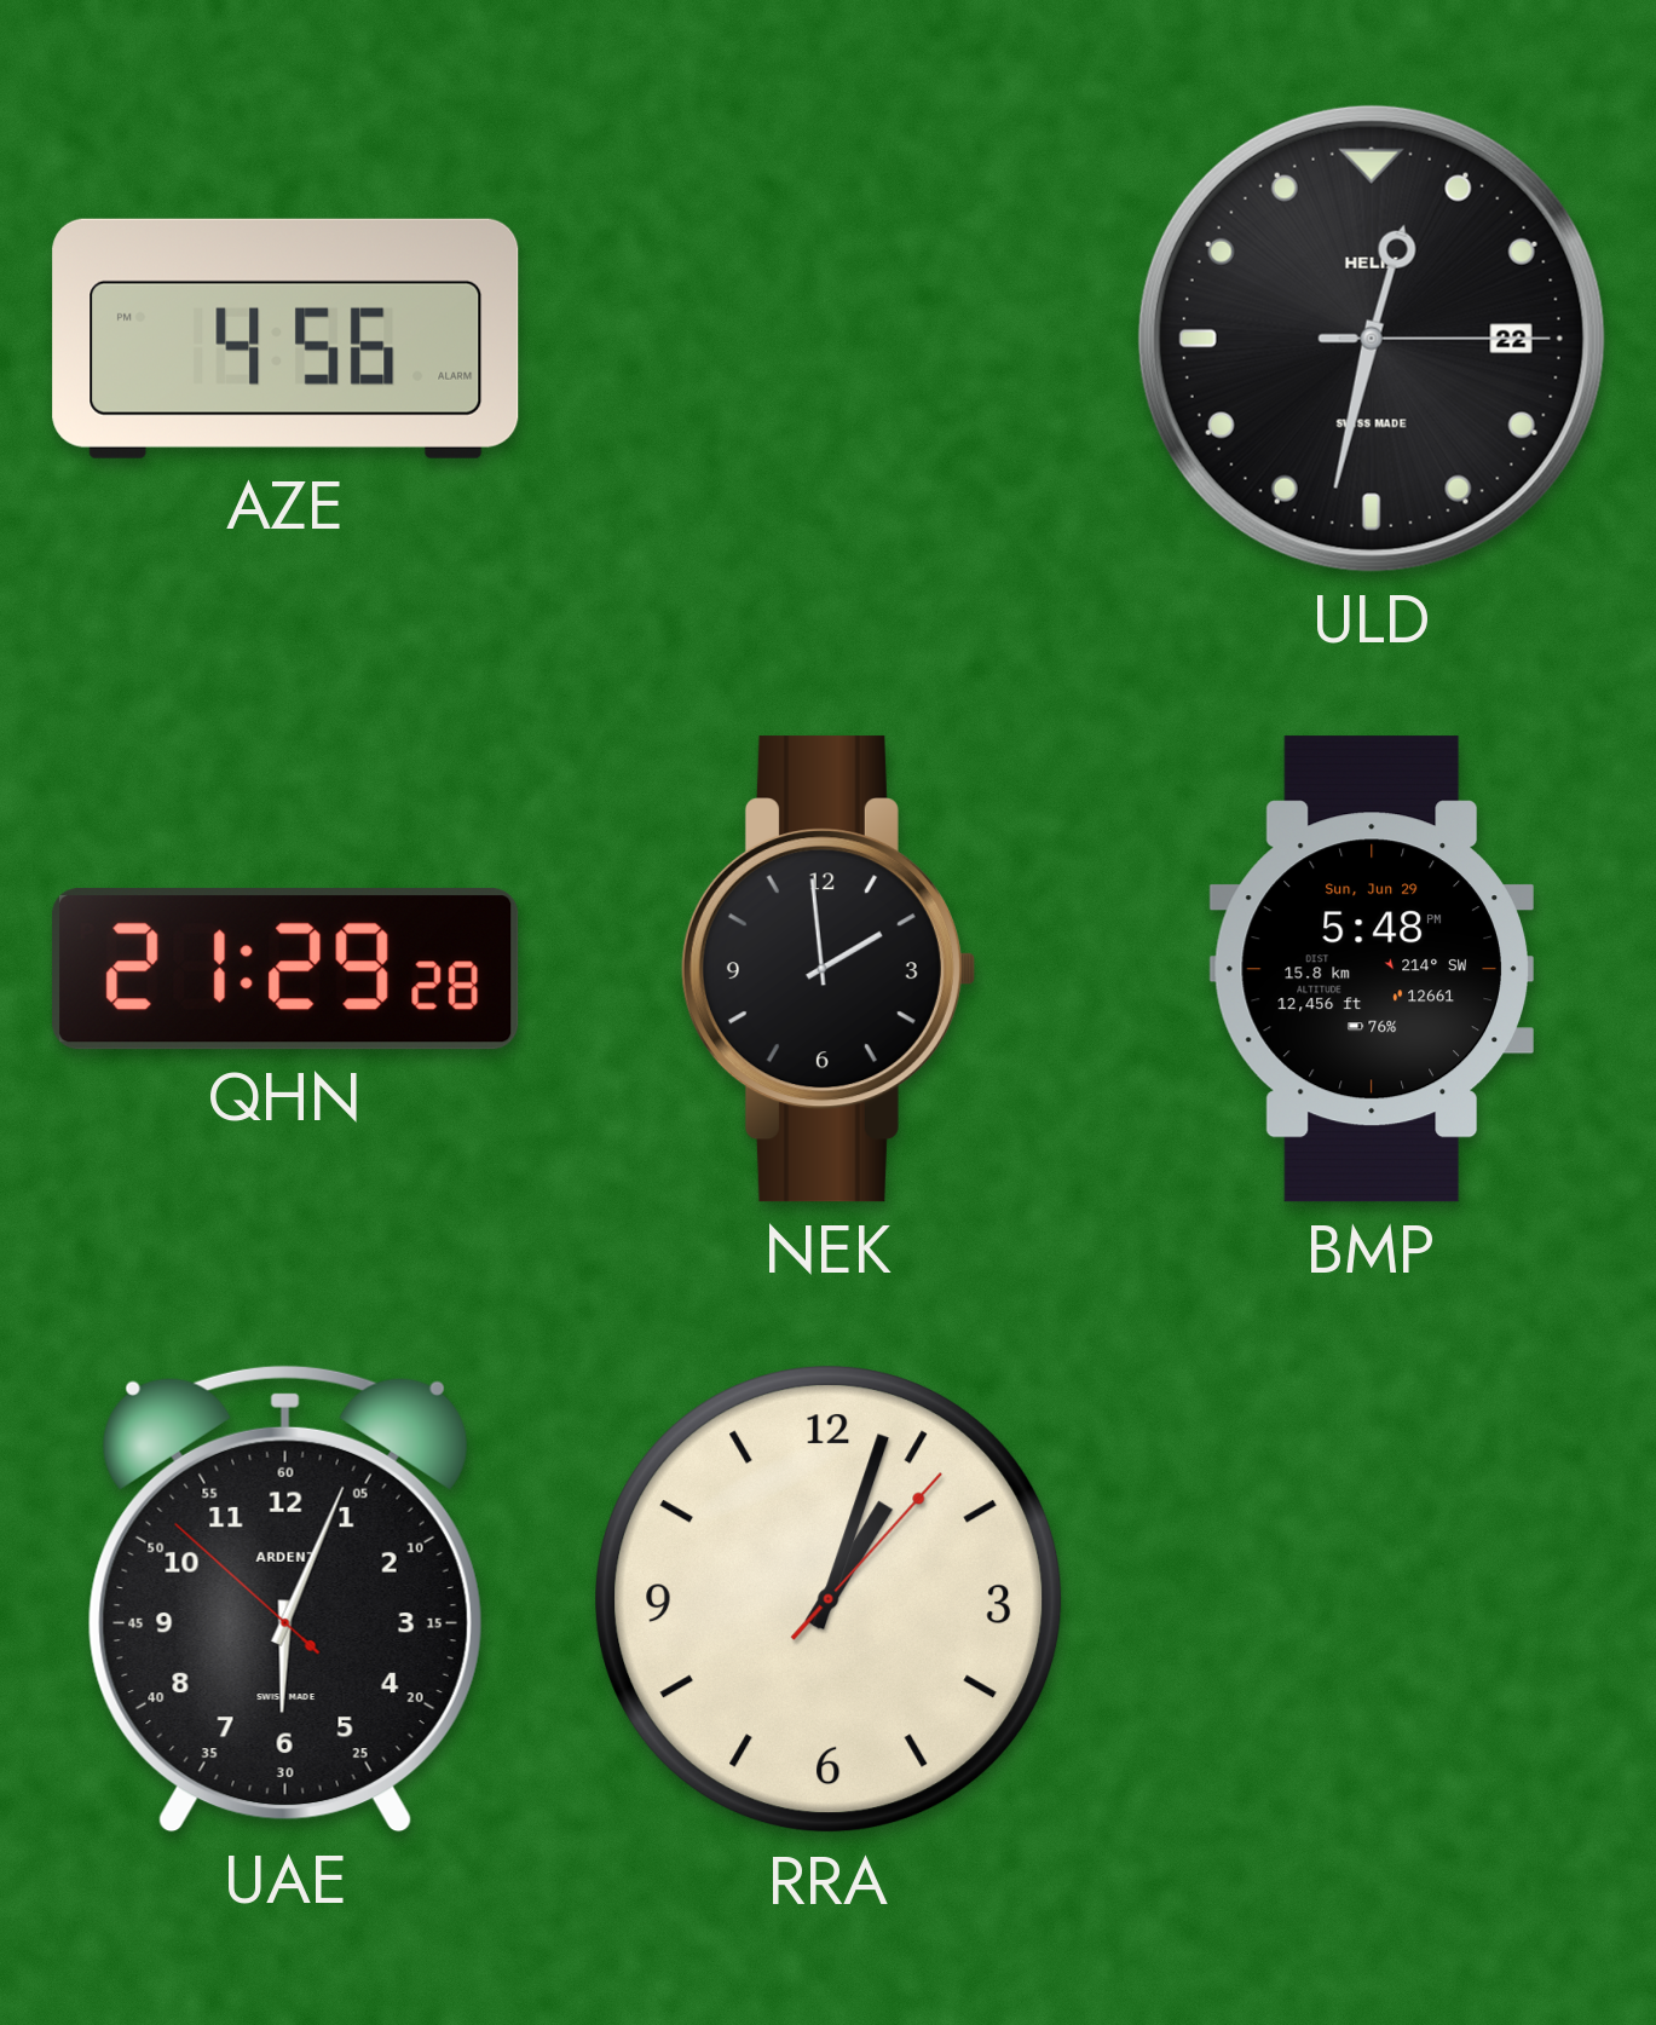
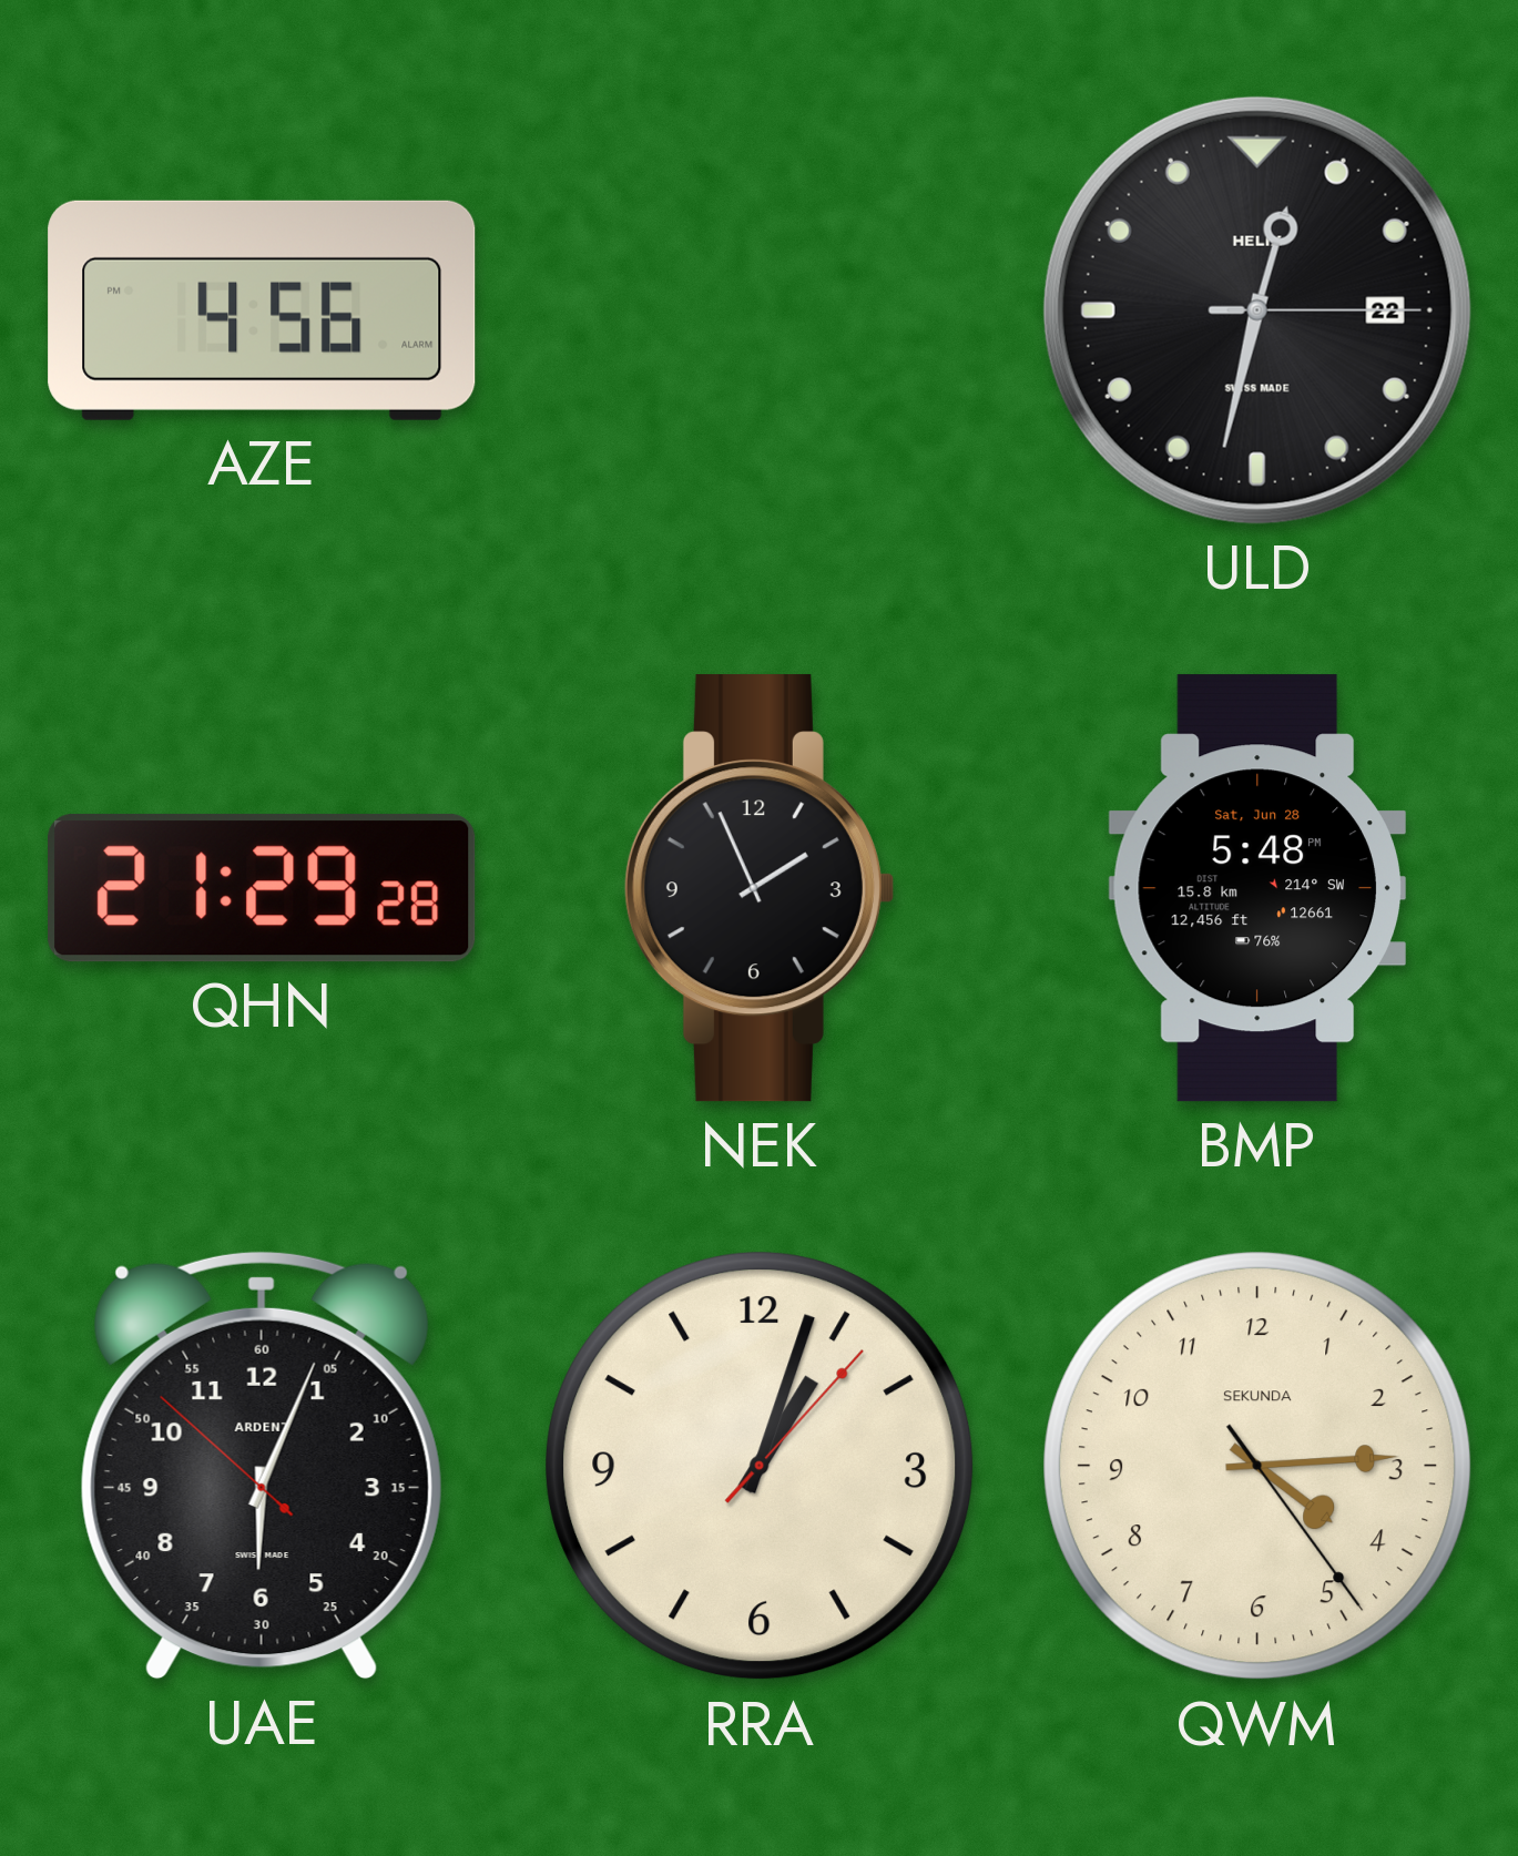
NEK: 1:59 -> 1:56 (758, 888)
BMP date: Sun, Jun 29 -> Sat, Jun 28 (1257, 888)
QWM: none -> 4:14 (1257, 1466)
